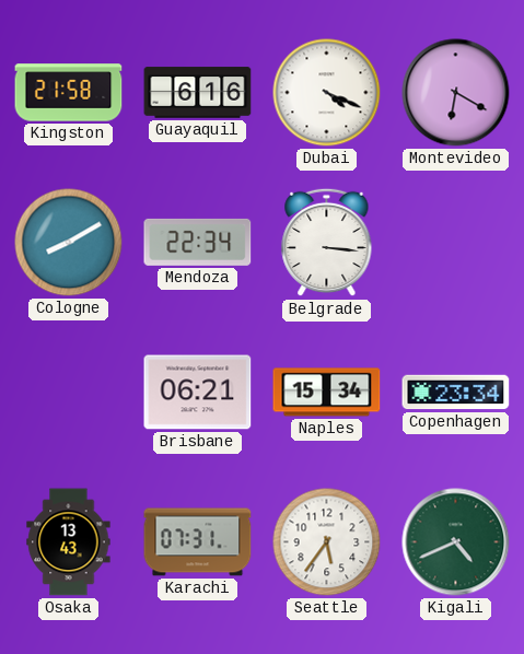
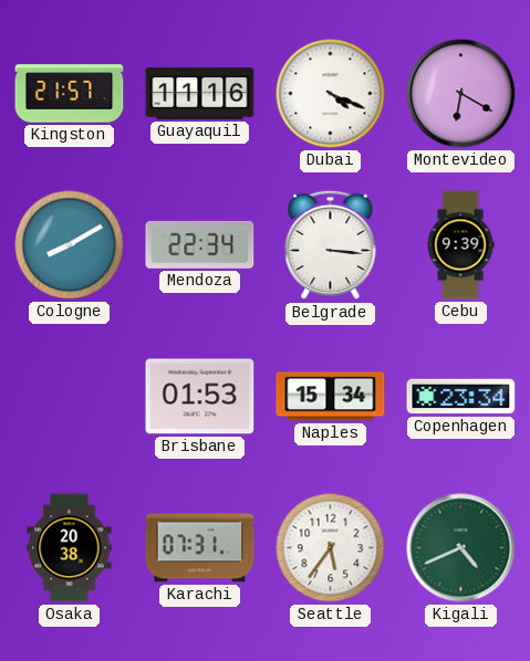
Kingston: 21:58 -> 21:57 (70, 94)
Guayaquil: 6:16 -> 11:16 (200, 94)
Cebu: none -> 9:39 (460, 245)
Brisbane: 06:21 -> 01:53 (200, 397)
Osaka: 13:43 -> 20:38 (70, 548)
